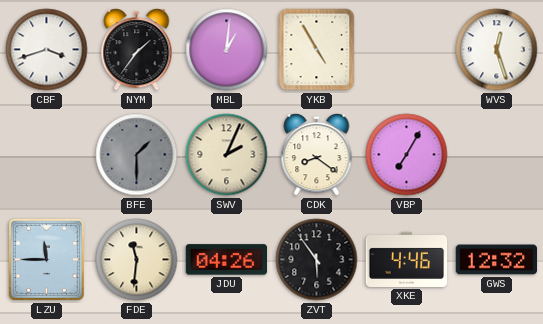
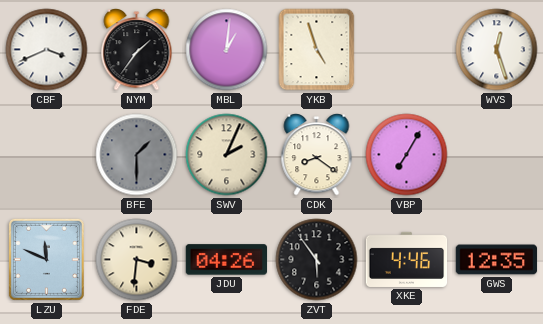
CBF: 3:42 -> 3:41 (47, 50)
YKB: 4:55 -> 4:57 (317, 50)
LZU: 11:45 -> 11:49 (46, 259)
FDE: 11:31 -> 3:31 (137, 260)
GWS: 12:32 -> 12:35 (497, 260)
